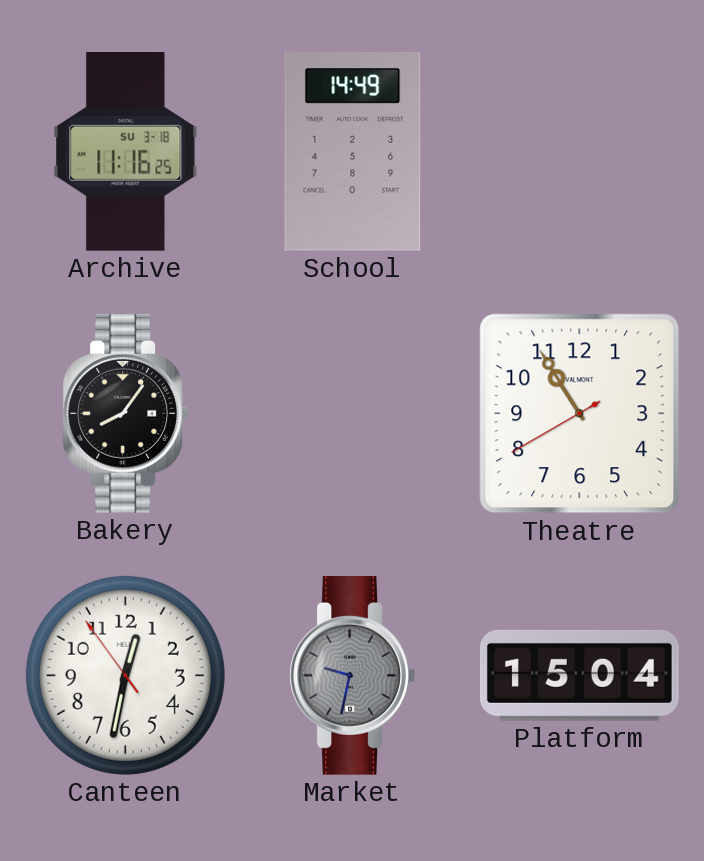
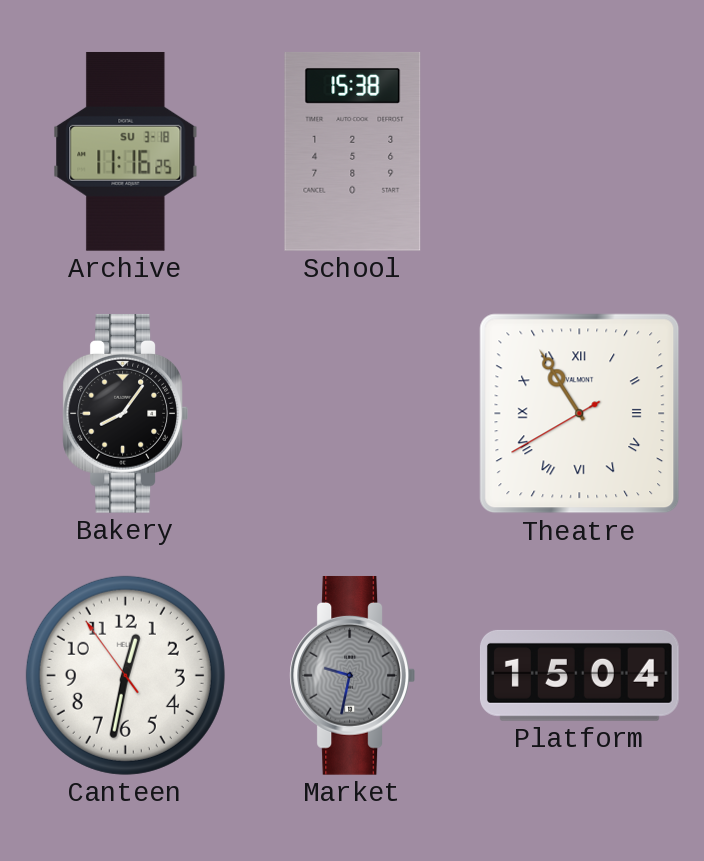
School: 14:49 -> 15:38 (353, 151)
Theatre numerals: Arabic -> Roman (580, 414)
